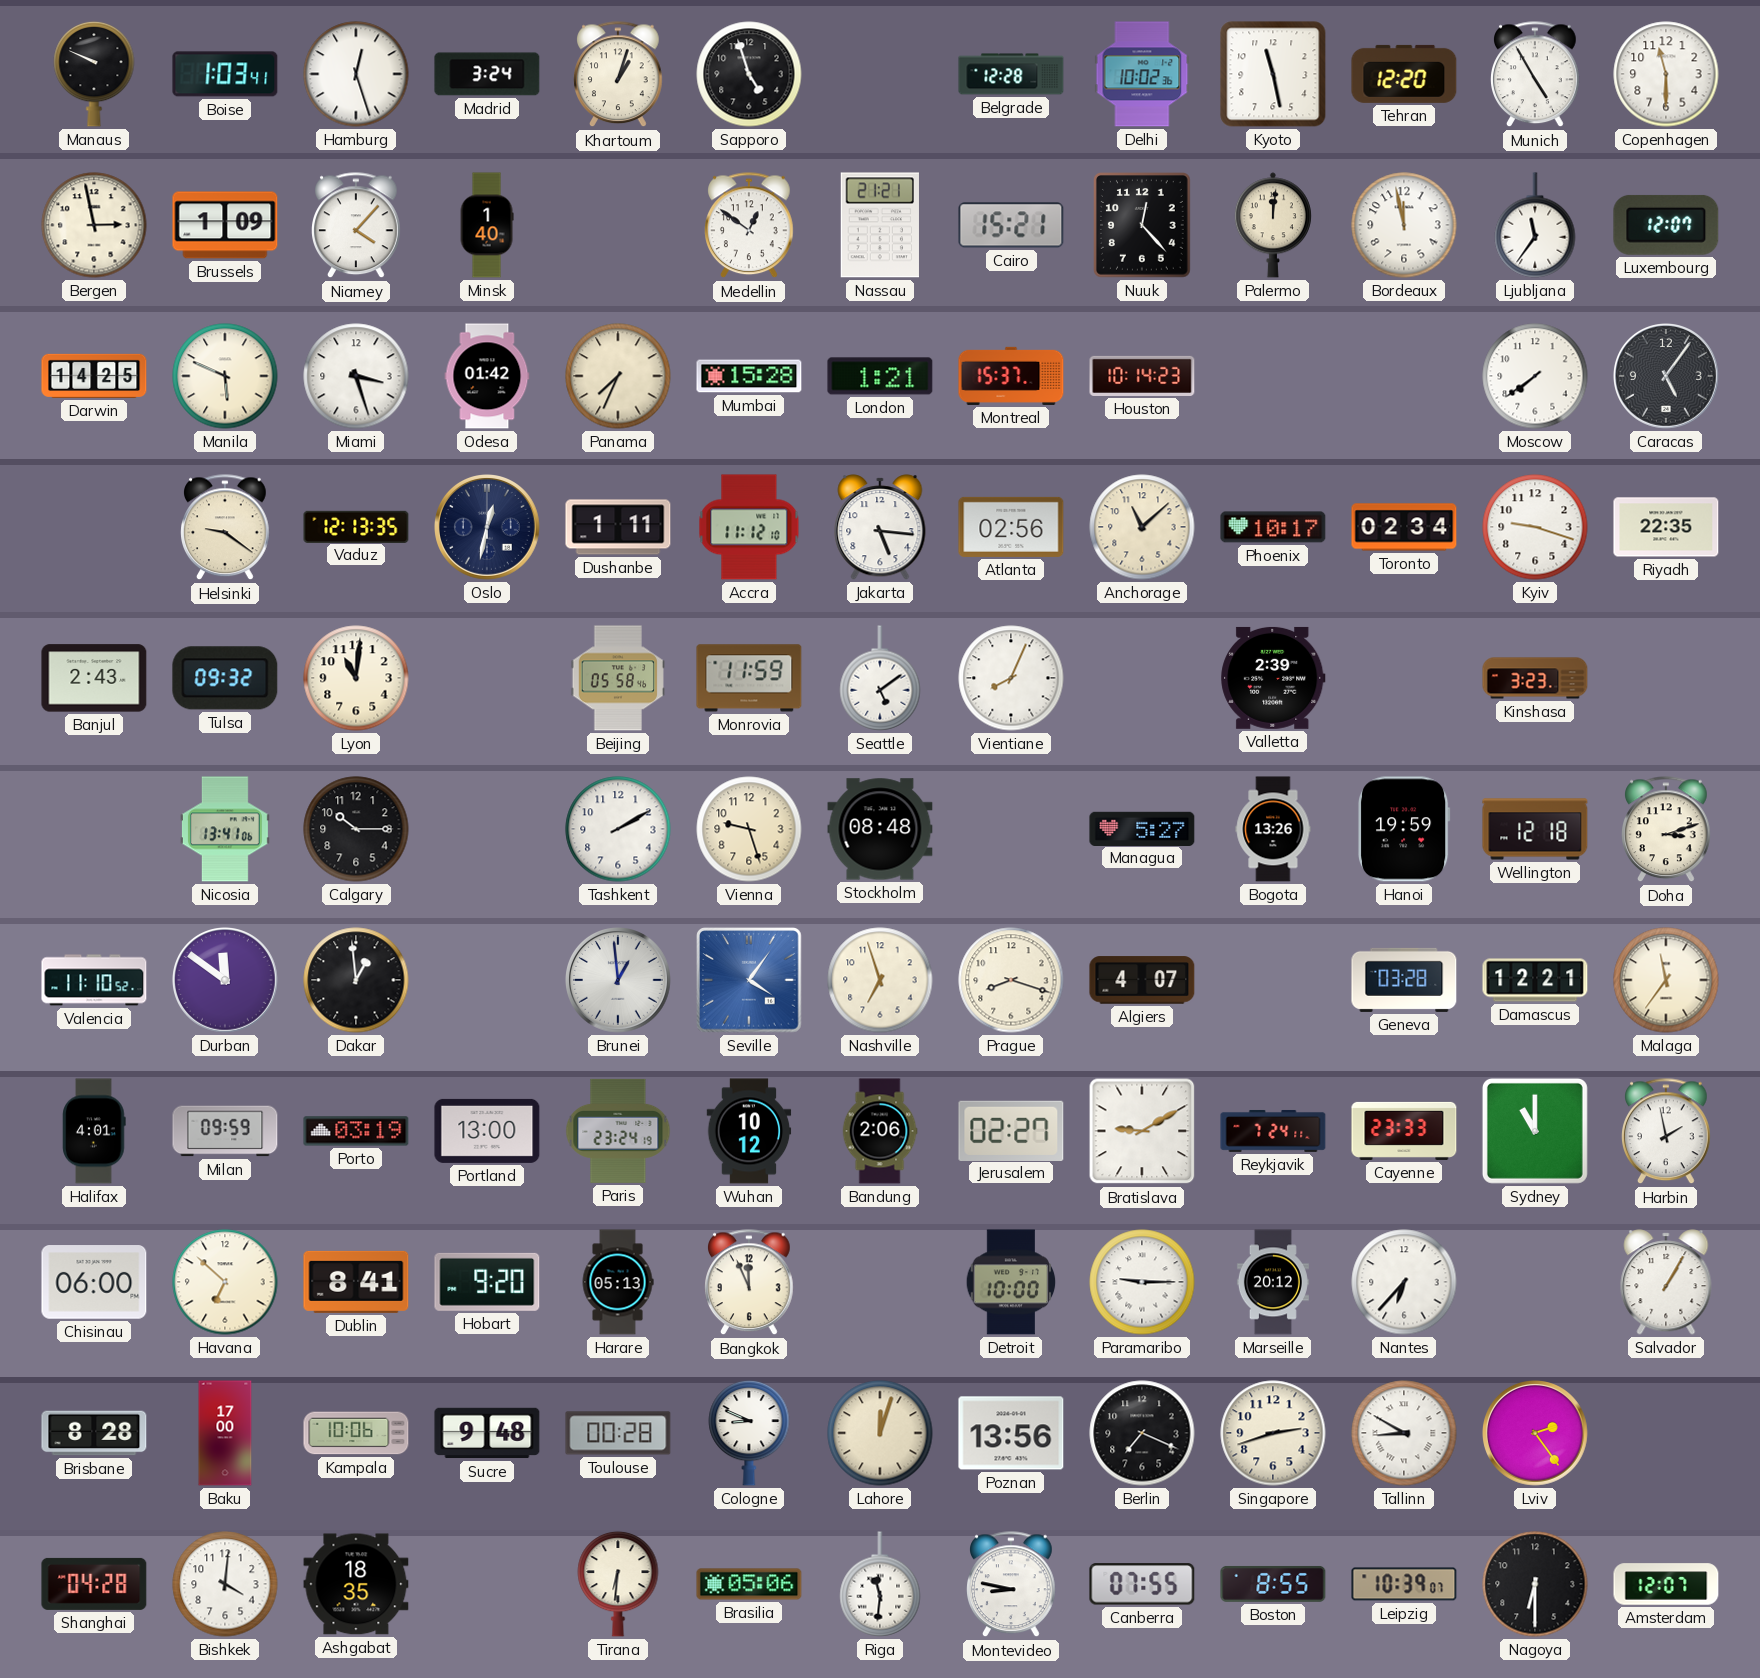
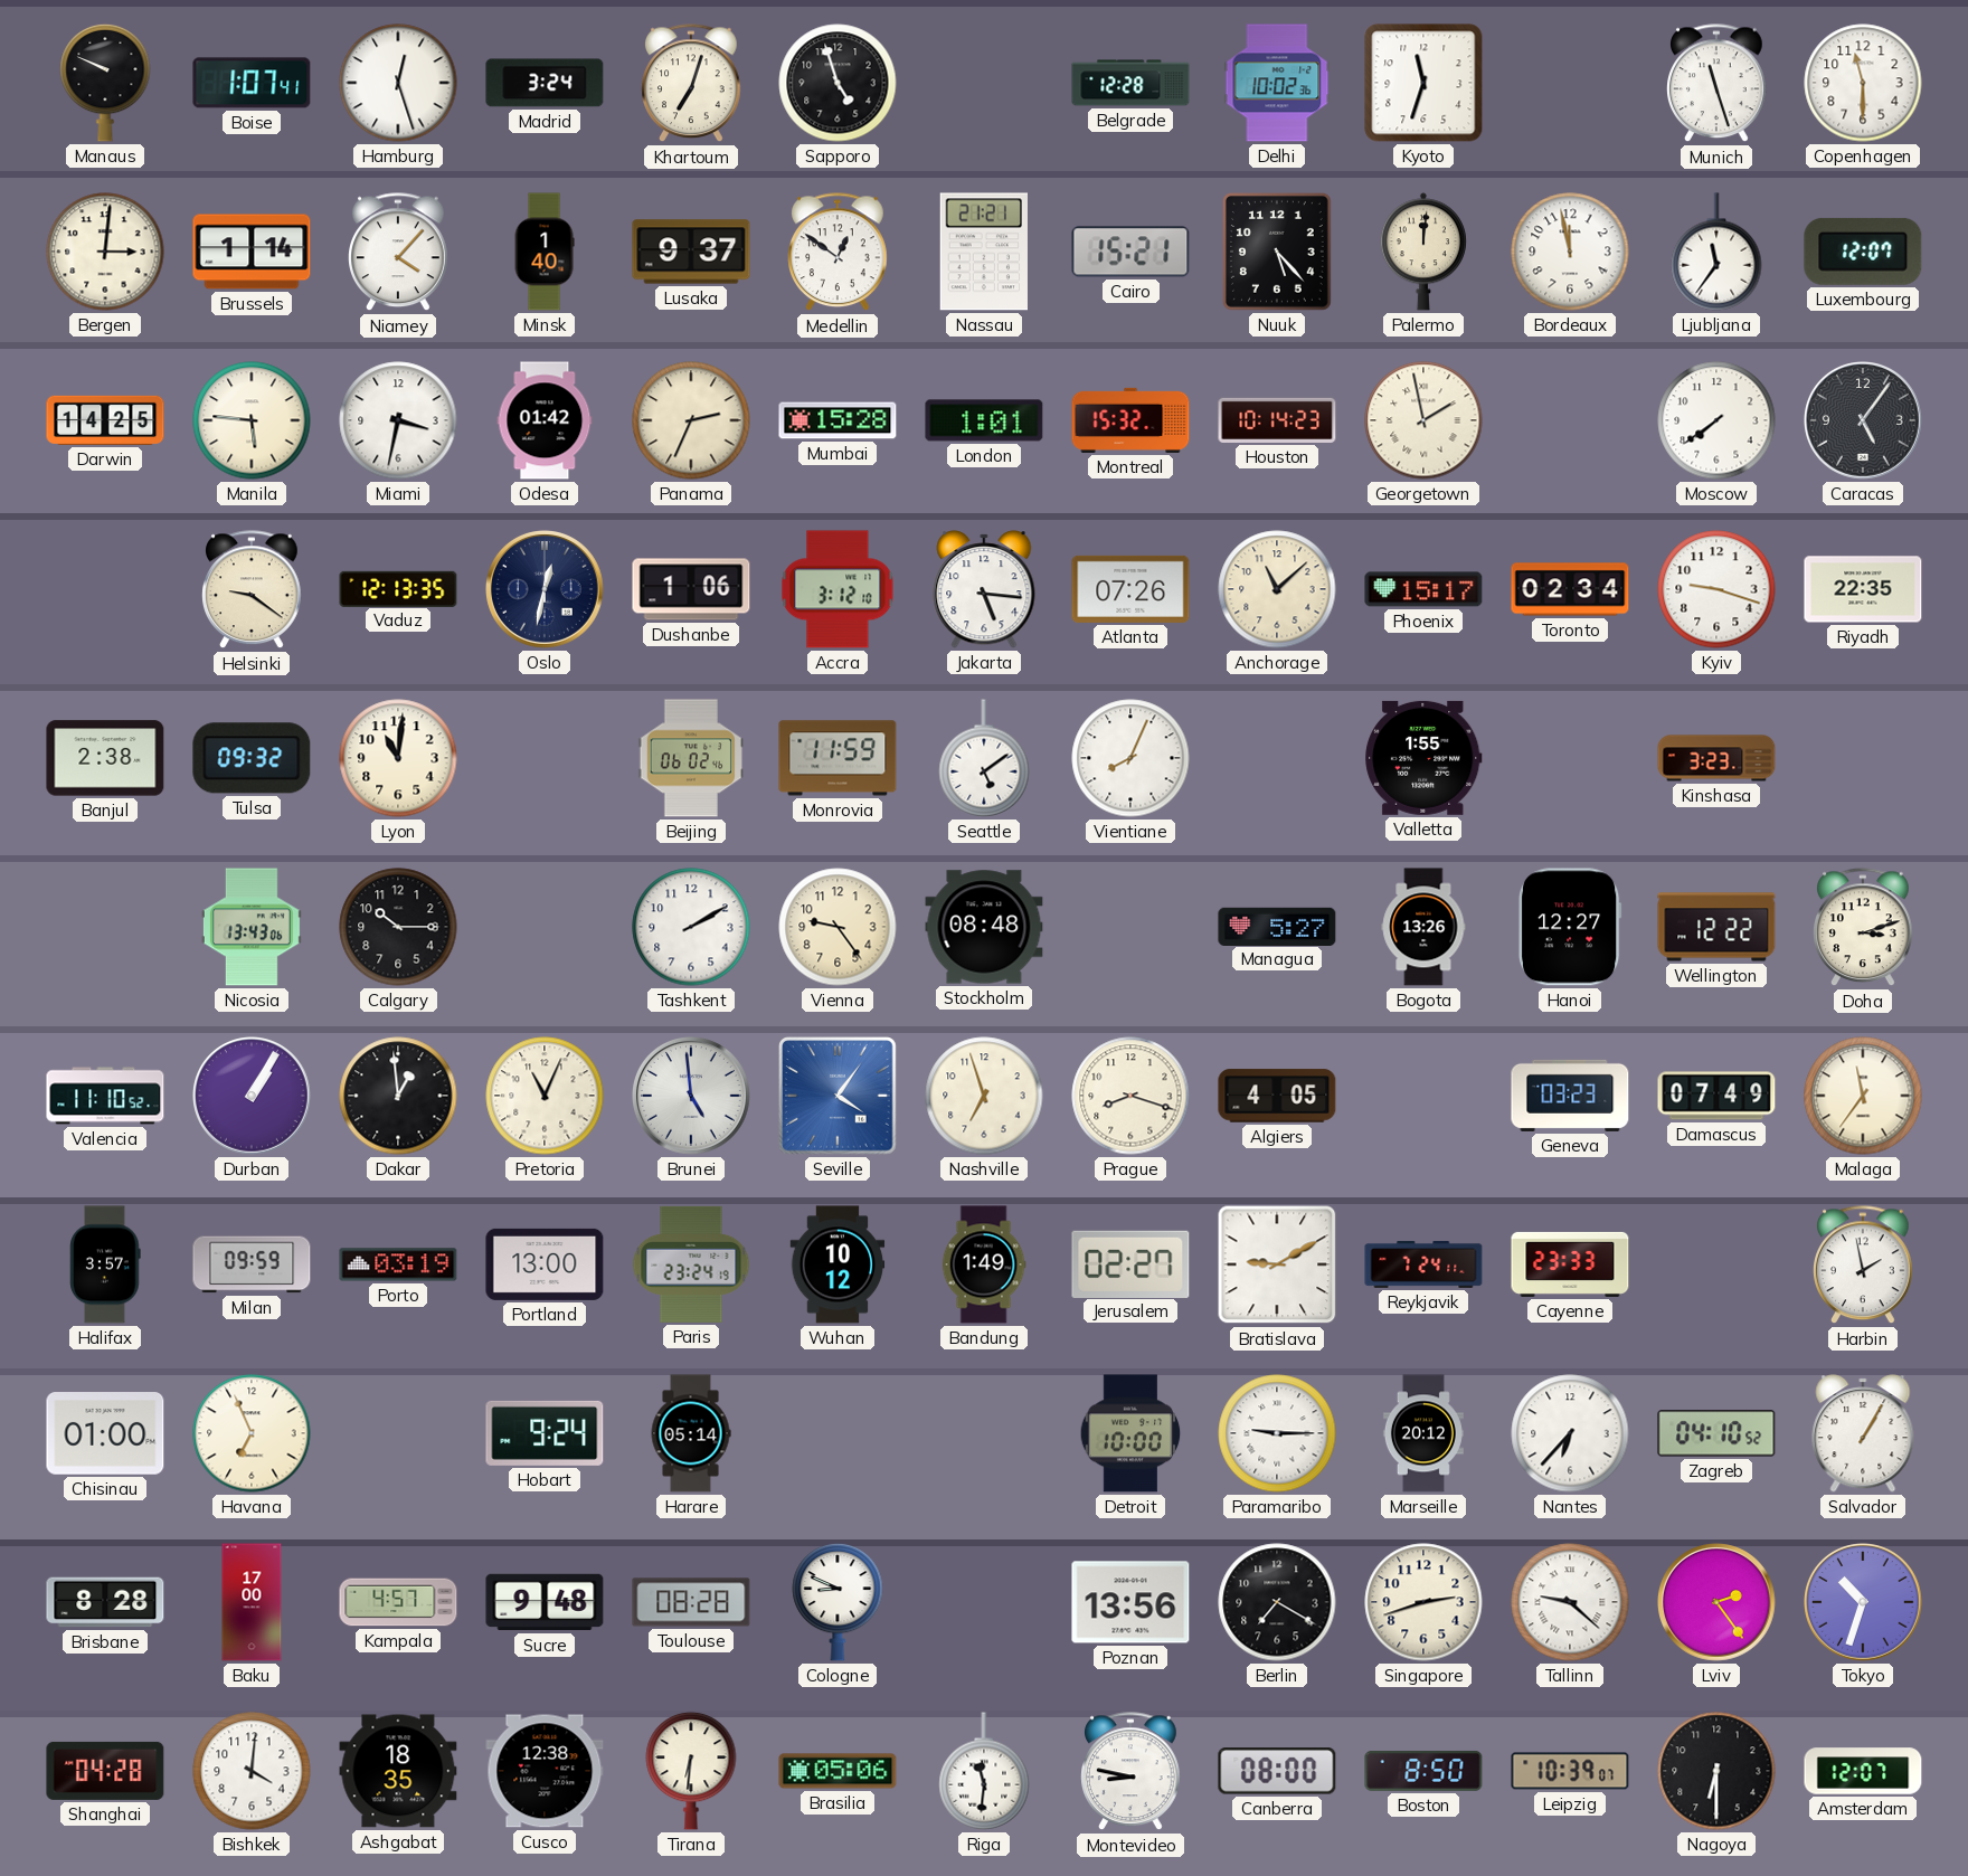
Boise: 1:03 -> 1:07 (252, 83)
Khartoum: 1:03 -> 7:03 (692, 84)
Kyoto: 11:28 -> 11:33 (1423, 83)
Tehran: 12:20 -> none (1404, 74)
Munich: 4:55 -> 11:27 (1718, 84)
Bergen: 2:58 -> 3:01 (105, 252)
Brussels: 1:09 -> 1:14 (252, 252)
Lusaka: none -> 9:37 (691, 252)
Nuuk: 12:23 -> 5:23 (1278, 253)
Manila: 5:49 -> 5:46 (252, 420)
Miami: 3:27 -> 3:32 (398, 420)
Panama: 7:34 -> 2:34 (691, 420)
London: 1:21 -> 1:01 (984, 420)
Montreal: 15:37 -> 15:32 (1130, 420)
Georgetown: none -> 1:58 (1423, 420)
Dushanbe: 1:11 -> 1:06 (691, 589)
Accra: 11:12 -> 3:12 (838, 589)
Atlanta: 02:56 -> 07:26 (1130, 589)
Phoenix: 10:17 -> 15:17 (1423, 589)
Banjul: 2:43 -> 2:38 (105, 758)
Beijing: 05:58 -> 06:02 (691, 758)
Valletta: 2:39 -> 1:55 (1423, 758)
Nicosia: 13:41 -> 13:43 (252, 927)
Vienna: 9:27 -> 9:24 (838, 927)
Hanoi: 19:59 -> 12:27 (1570, 927)
Wellington: 12:18 -> 12:22 (1716, 927)
Durban: 11:51 -> 1:05 (253, 1097)
Pretoria: none -> 11:04 (545, 1096)
Brunei: 12:59 -> 4:59 (692, 1097)
Algiers: 4:07 -> 4:05 (1277, 1096)
Geneva: 03:28 -> 03:23 (1570, 1096)
Damascus: 12:21 -> 07:49 (1716, 1096)
Halifax: 4:01 -> 3:57 (105, 1264)
Bandung: 2:06 -> 1:49 (984, 1264)
Sydney: 11:00 -> none (1535, 1131)
Chisinau: 06:00 -> 01:00 (105, 1433)
Havana: 6:52 -> 6:56 (252, 1433)
Dublin: 8:41 -> none (356, 1282)
Hobart: 9:20 -> 9:24 (545, 1433)
Harare: 05:13 -> 05:14 (691, 1433)
Bangkok: 11:56 -> none (750, 1283)
Zagreb: none -> 04:10 (1716, 1433)
Kampala: 10:06 -> 4:57 (398, 1602)
Toulouse: 00:28 -> 08:28 (691, 1602)
Lahore: 12:03 -> none (880, 1433)
Berlin: 7:19 -> 7:20 (1277, 1602)
Tallinn: 8:50 -> 9:22 (1570, 1602)
Tokyo: none -> 10:33 (1864, 1603)
Cusco: none -> 12:38 (545, 1771)
Canberra: 07:55 -> 08:00 (1277, 1771)
Boston: 8:55 -> 8:50 (1423, 1771)
